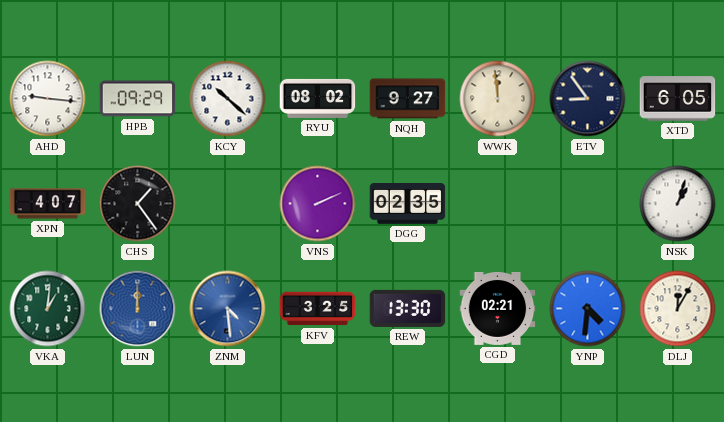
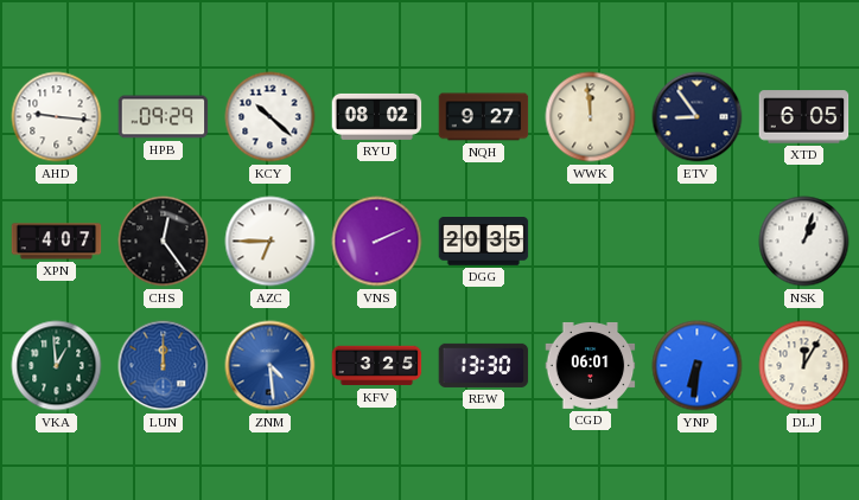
CHS: 1:24 -> 12:24 (164, 242)
AZC: none -> 6:45 (271, 242)
DGG: 02:35 -> 20:35 (484, 242)
VKA: 1:01 -> 12:59 (57, 366)
CGD: 02:21 -> 06:01 (591, 365)
YNP: 4:31 -> 6:31 (698, 366)
